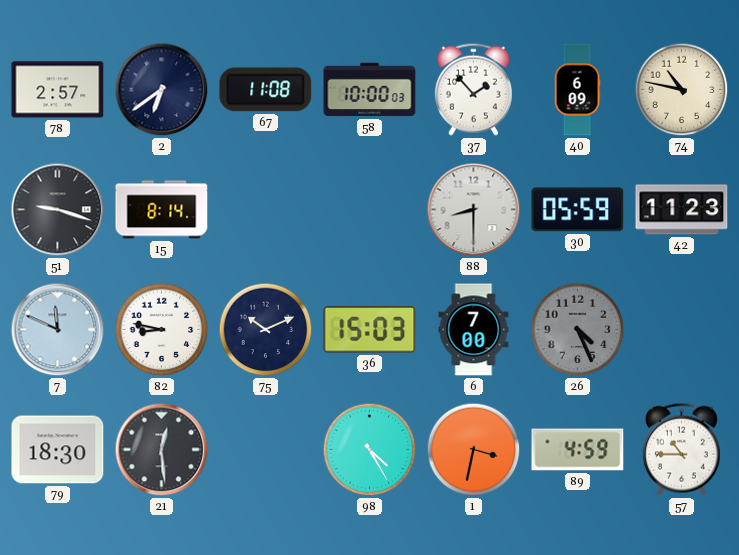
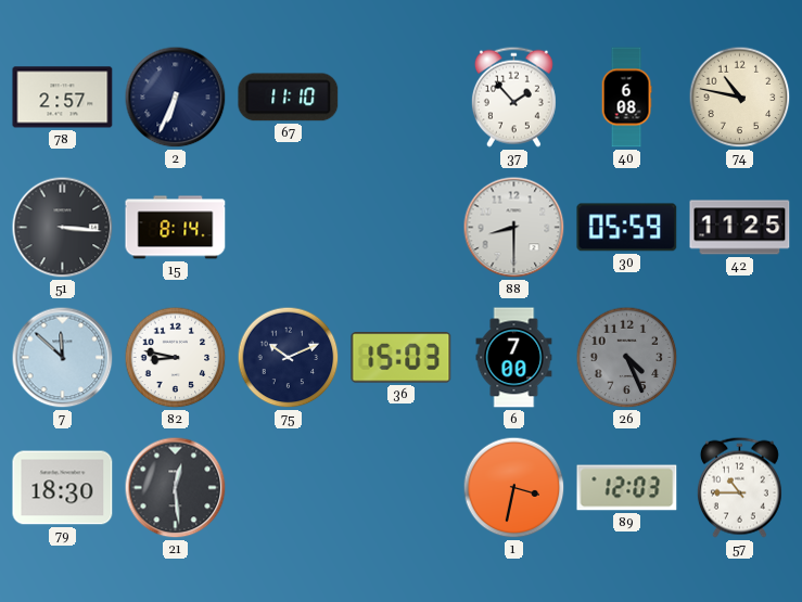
2: 6:39 -> 6:34 (176, 98)
67: 11:08 -> 11:10 (289, 98)
58: 10:00 -> none (370, 90)
40: 6:09 -> 6:08 (626, 98)
51: 9:18 -> 3:16 (63, 228)
42: 11:23 -> 11:25 (740, 228)
7: 11:49 -> 11:52 (63, 358)
98: 4:25 -> none (370, 450)
89: 4:59 -> 12:03 (627, 488)
